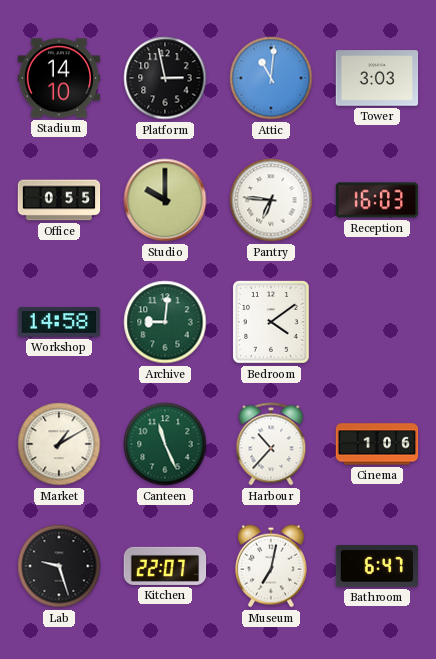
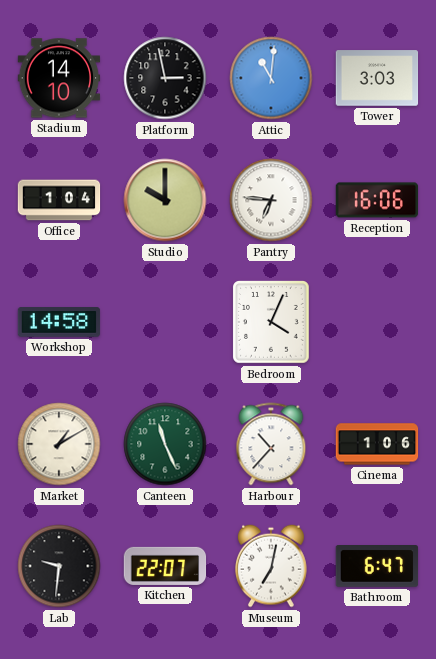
Office: 0:55 -> 1:04 (59, 200)
Reception: 16:03 -> 16:06 (377, 200)
Archive: 9:01 -> none (165, 322)
Bedroom: 4:09 -> 4:04 (272, 323)
Lab: 9:27 -> 9:31 (59, 566)
